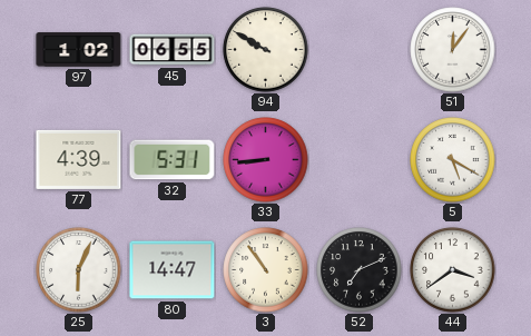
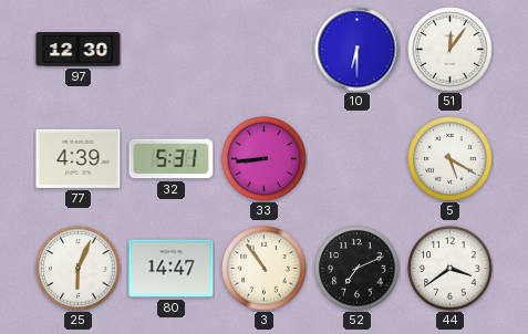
97: 1:02 -> 12:30 (79, 50)
45: 06:55 -> none (173, 50)
94: 9:50 -> none (266, 50)
10: none -> 6:30 (358, 50)
